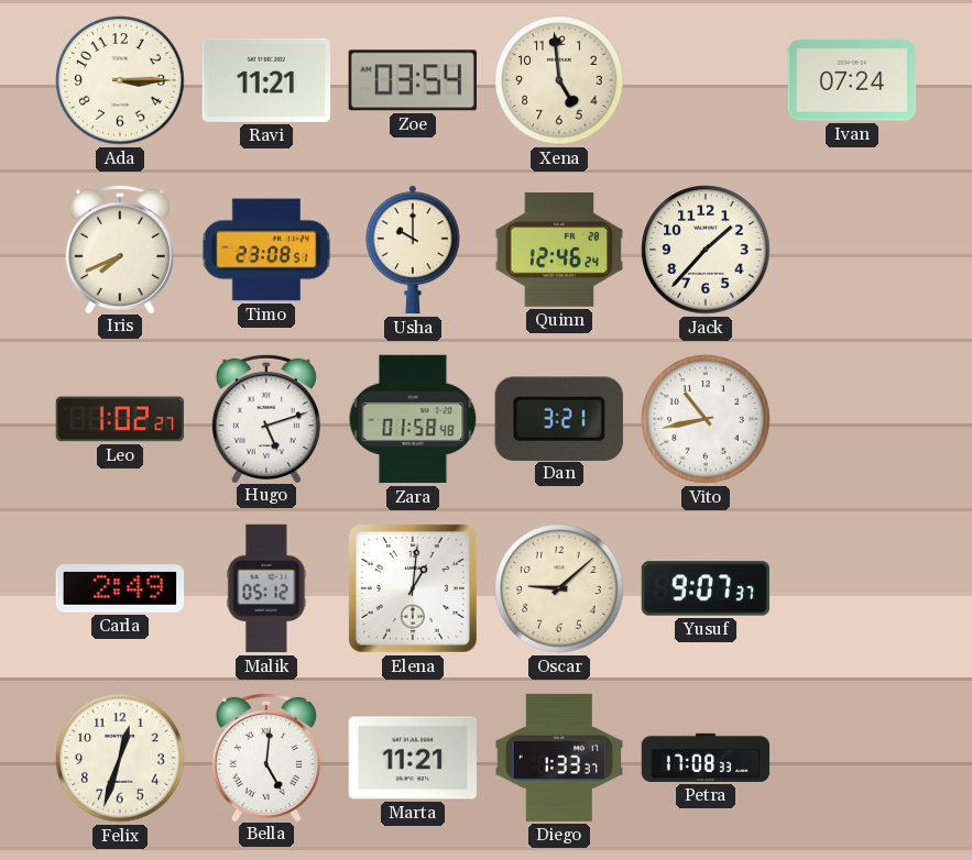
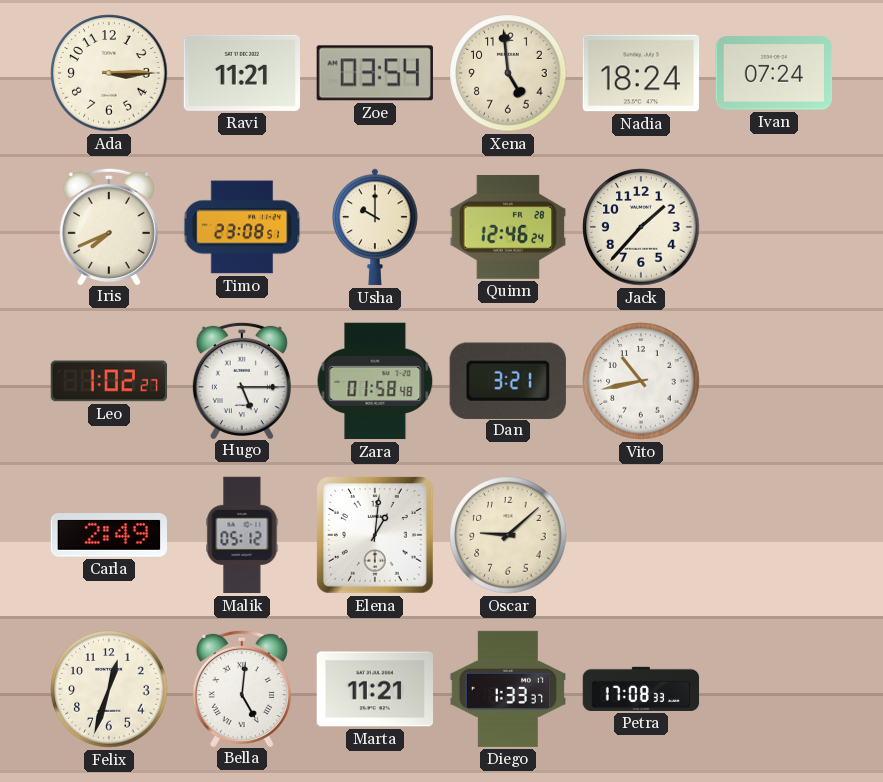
Nadia: none -> 18:24 (641, 73)
Hugo: 5:12 -> 5:15 (242, 380)
Yusuf: 9:07 -> none (706, 588)
